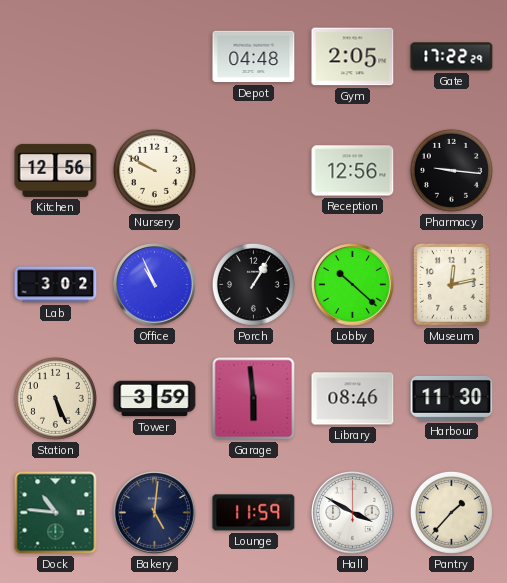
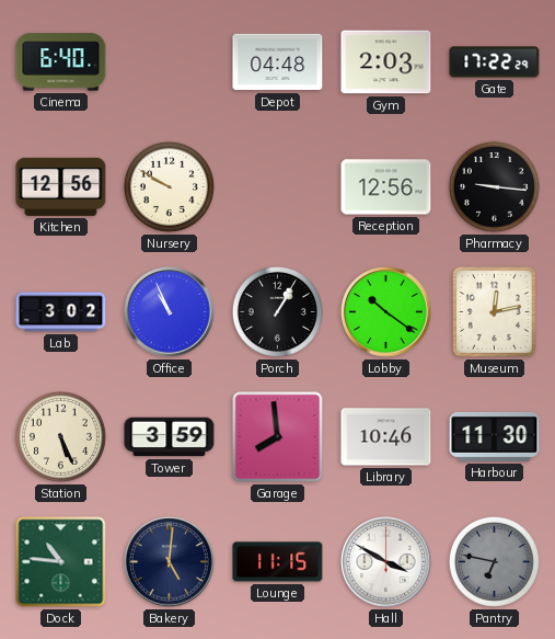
Cinema: none -> 6:40 (61, 62)
Gym: 2:05 -> 2:03 (386, 62)
Lobby: 10:22 -> 10:21 (386, 312)
Garage: 5:59 -> 7:59 (278, 437)
Library: 08:46 -> 10:46 (386, 437)
Lounge: 11:59 -> 11:15 (278, 562)
Pantry: 1:37 -> 6:47 (494, 561)
Pantry dial: cream -> grey (494, 561)
